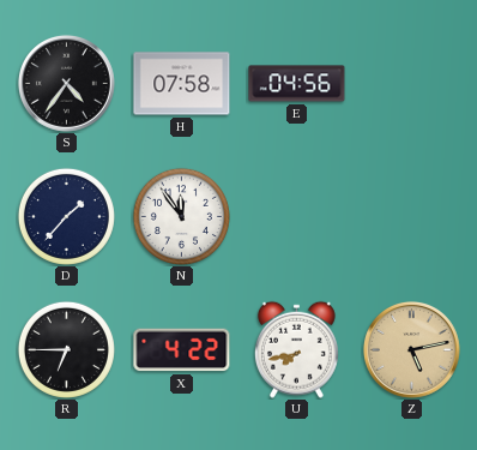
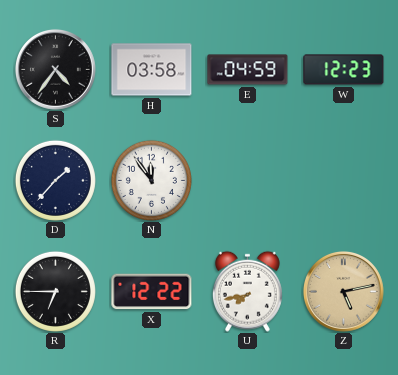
H: 07:58 -> 03:58 (152, 70)
E: 04:56 -> 04:59 (248, 70)
W: none -> 12:23 (344, 70)
X: 4:22 -> 12:22 (152, 292)
